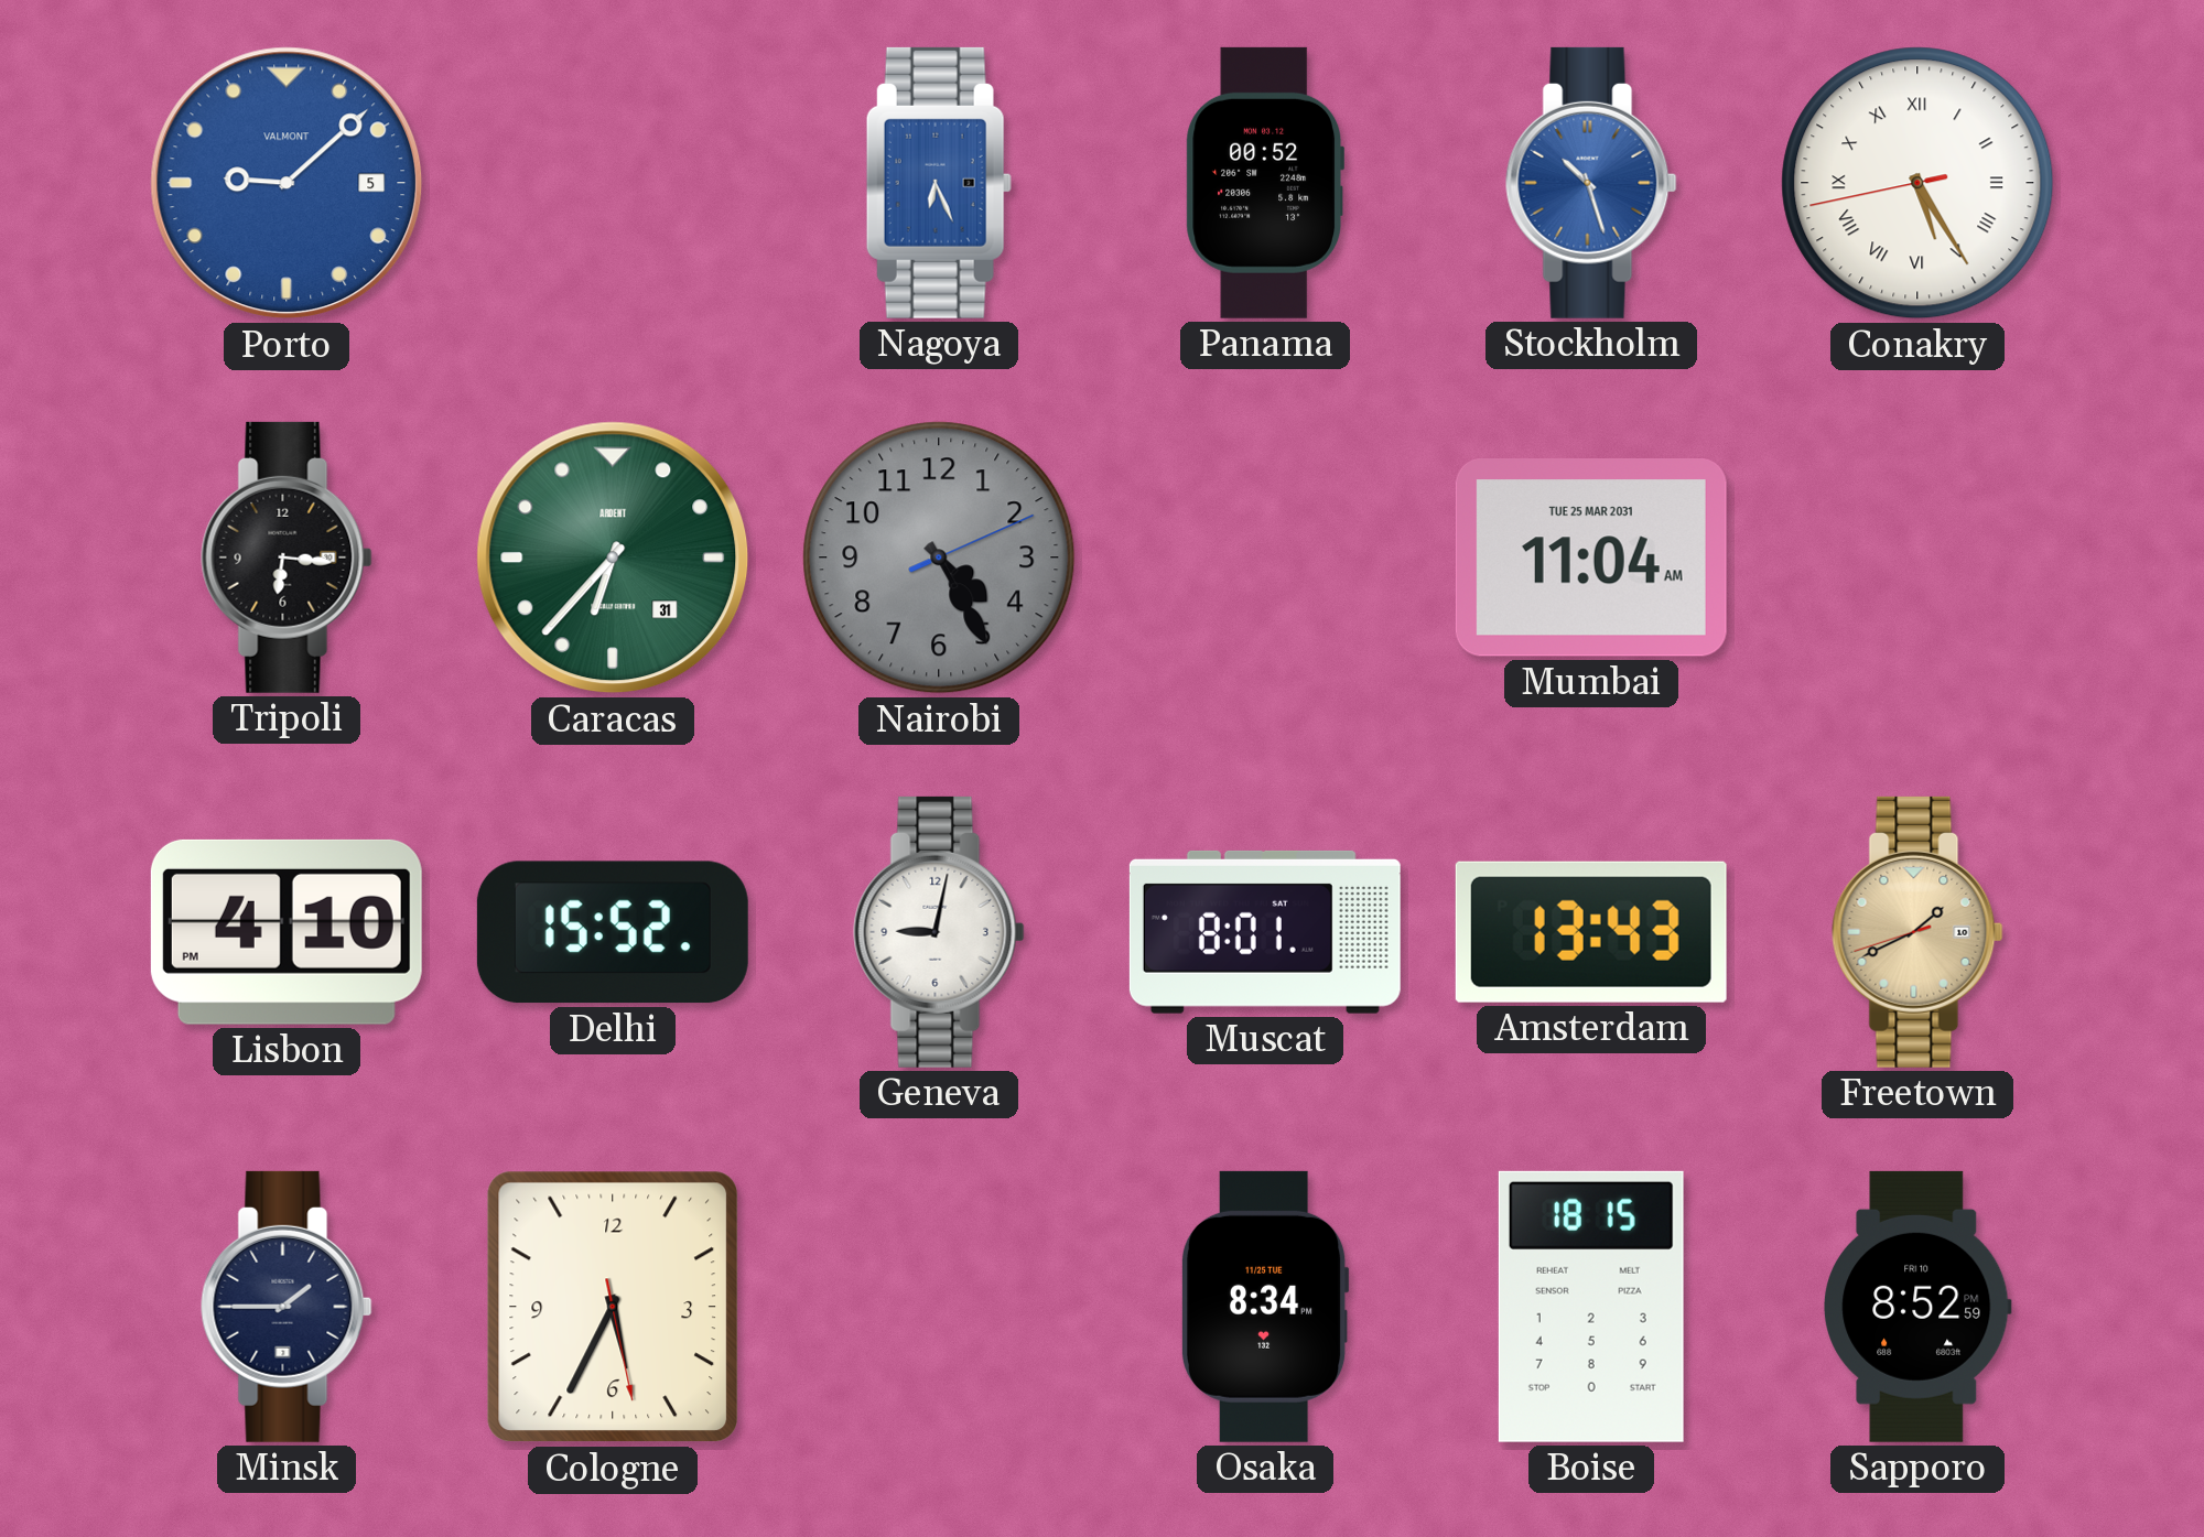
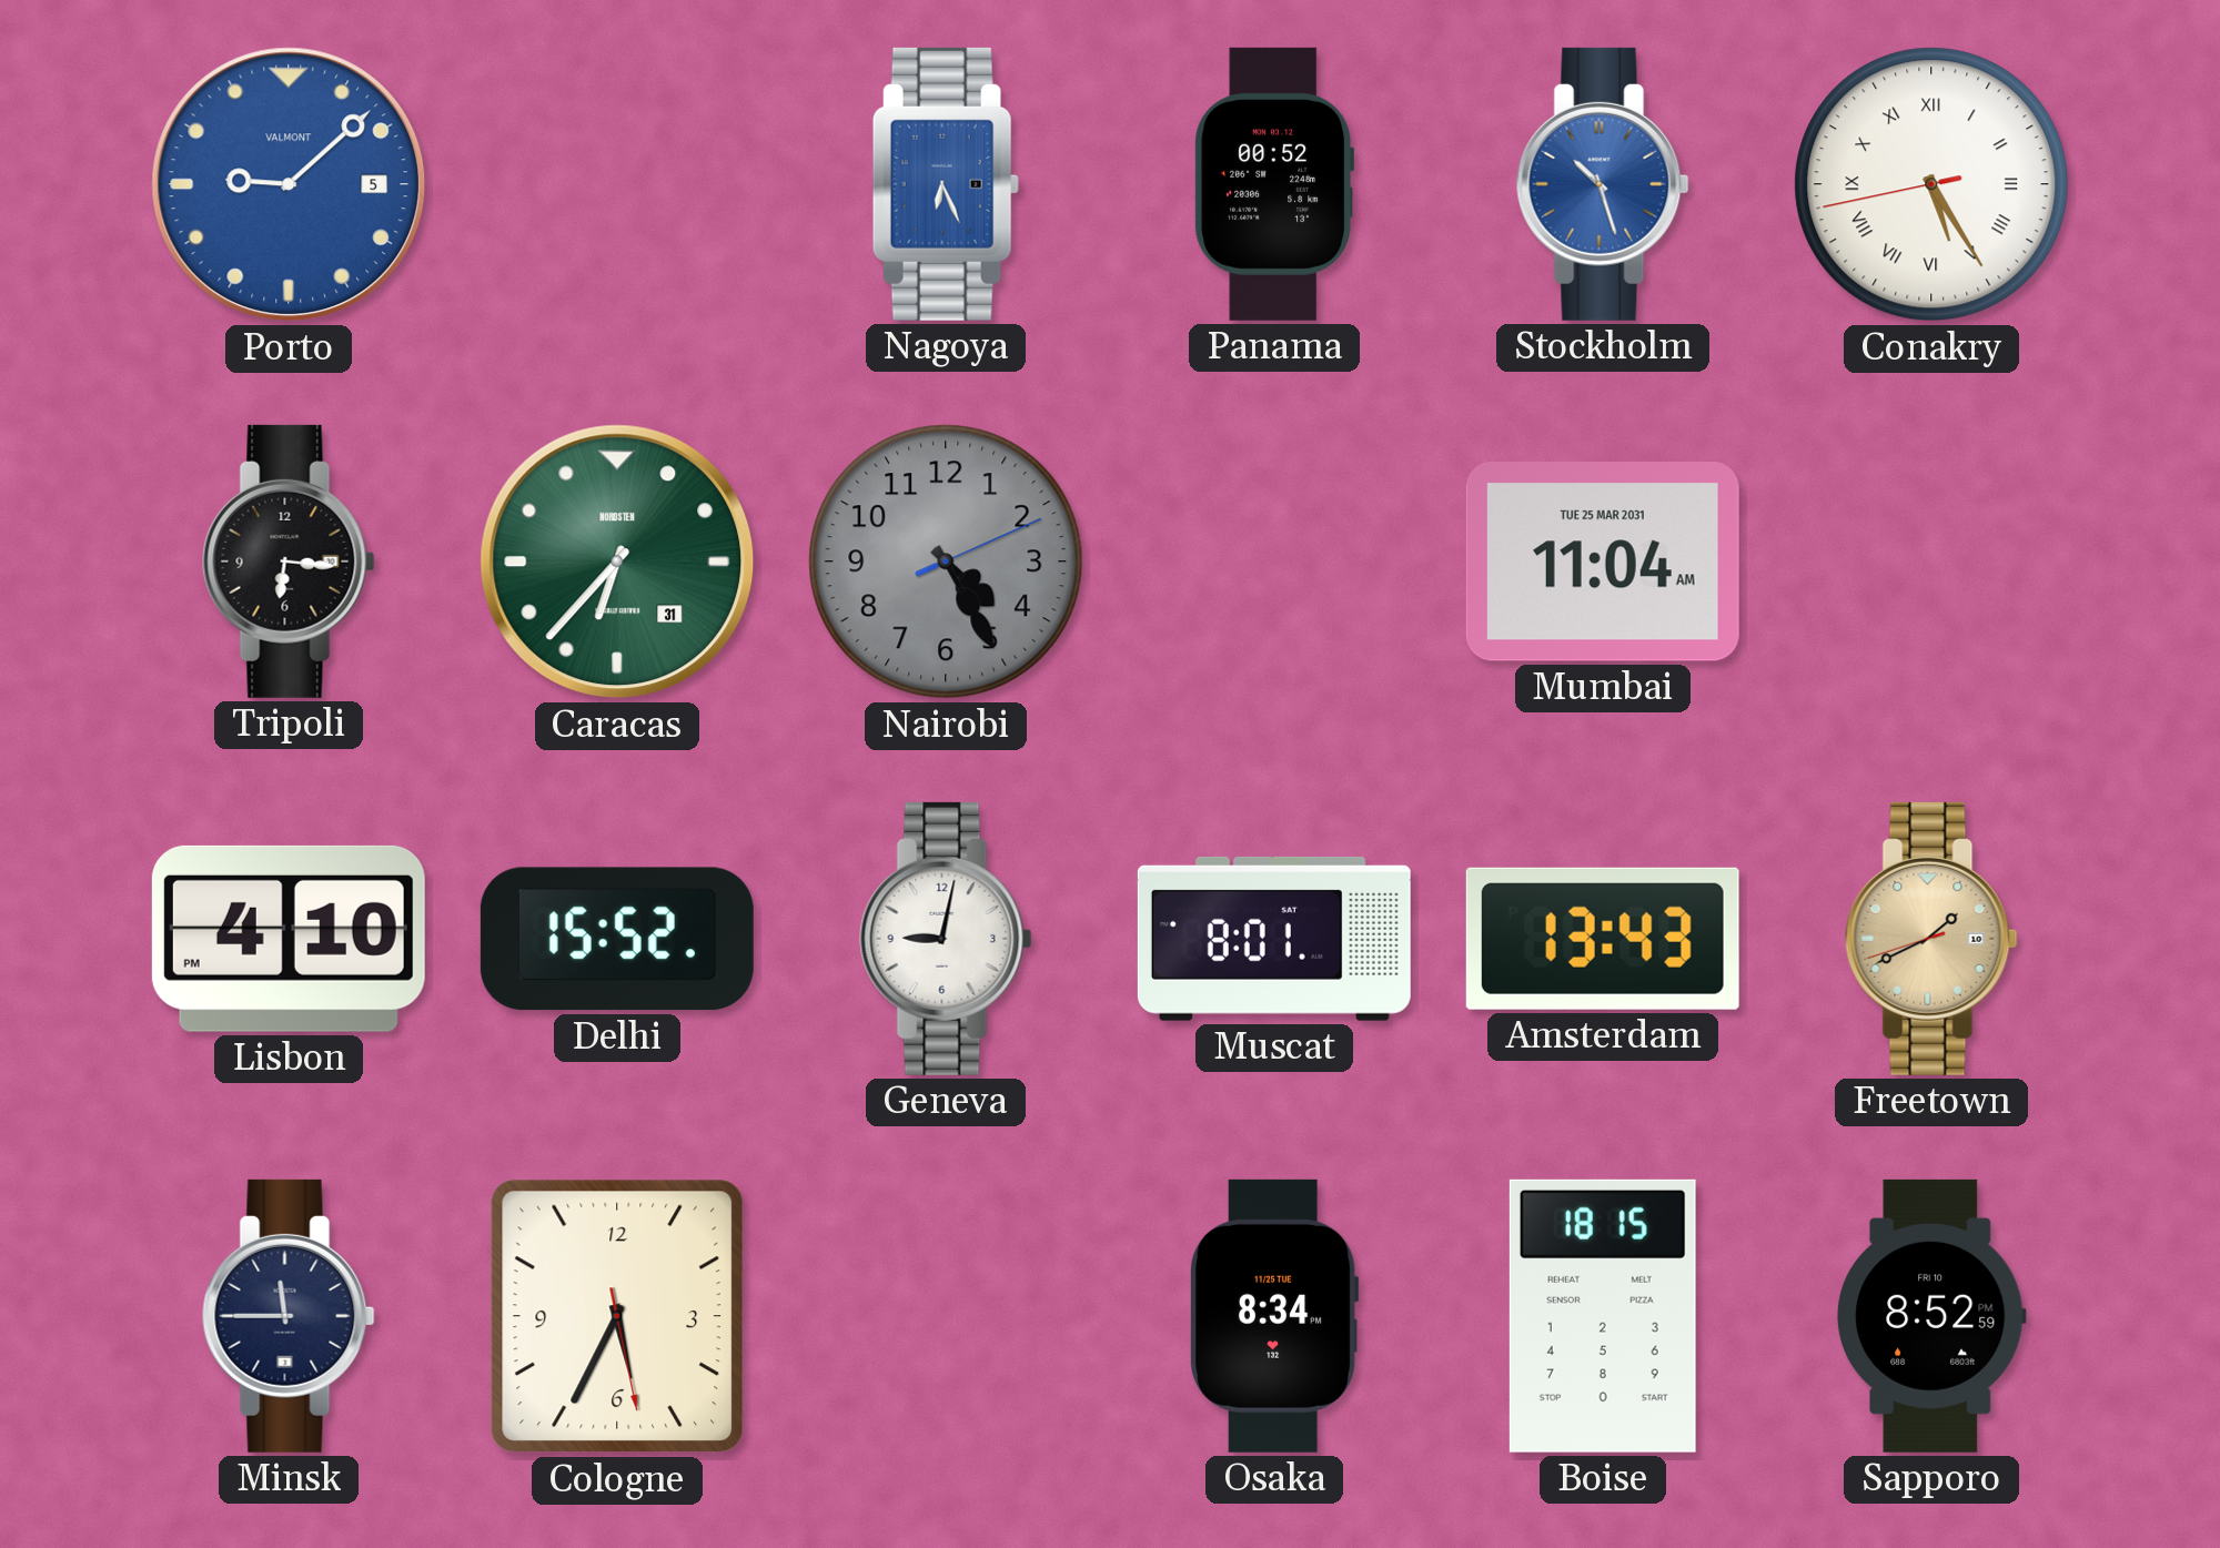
Caracas brand: ARDENT -> NORDSTEN (617, 561)
Minsk: 1:45 -> 11:45 (289, 1316)
